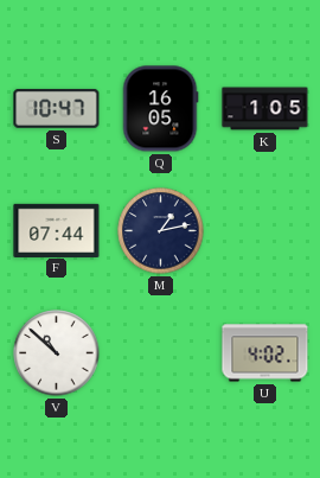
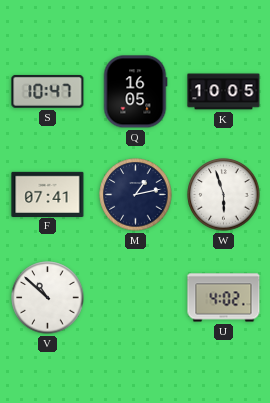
K: 1:05 -> 10:05 (224, 92)
F: 07:44 -> 07:41 (48, 194)
W: none -> 5:57 (224, 195)
